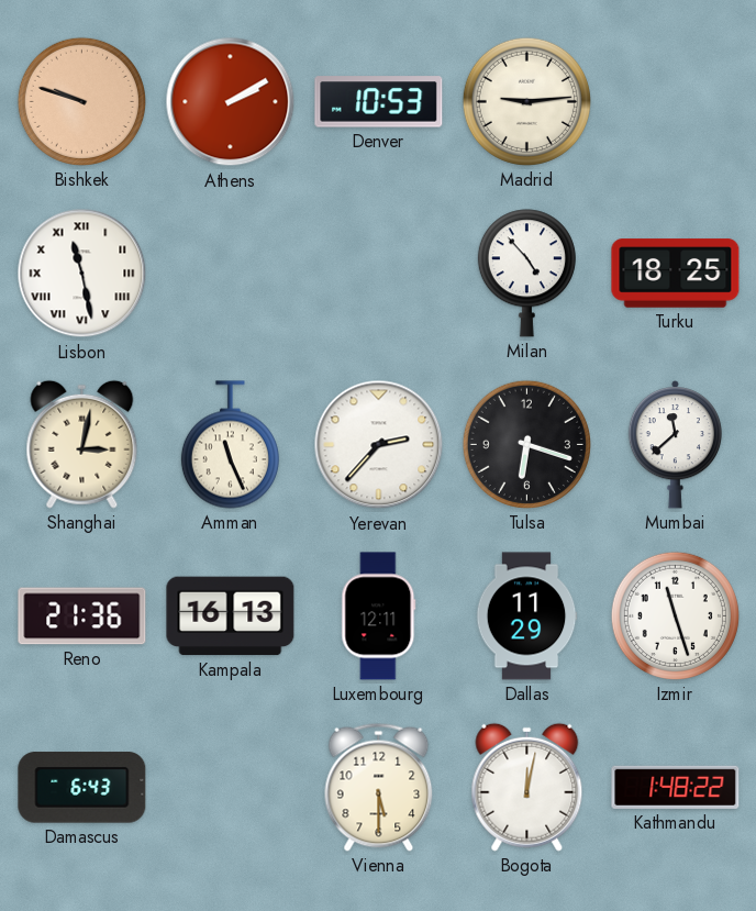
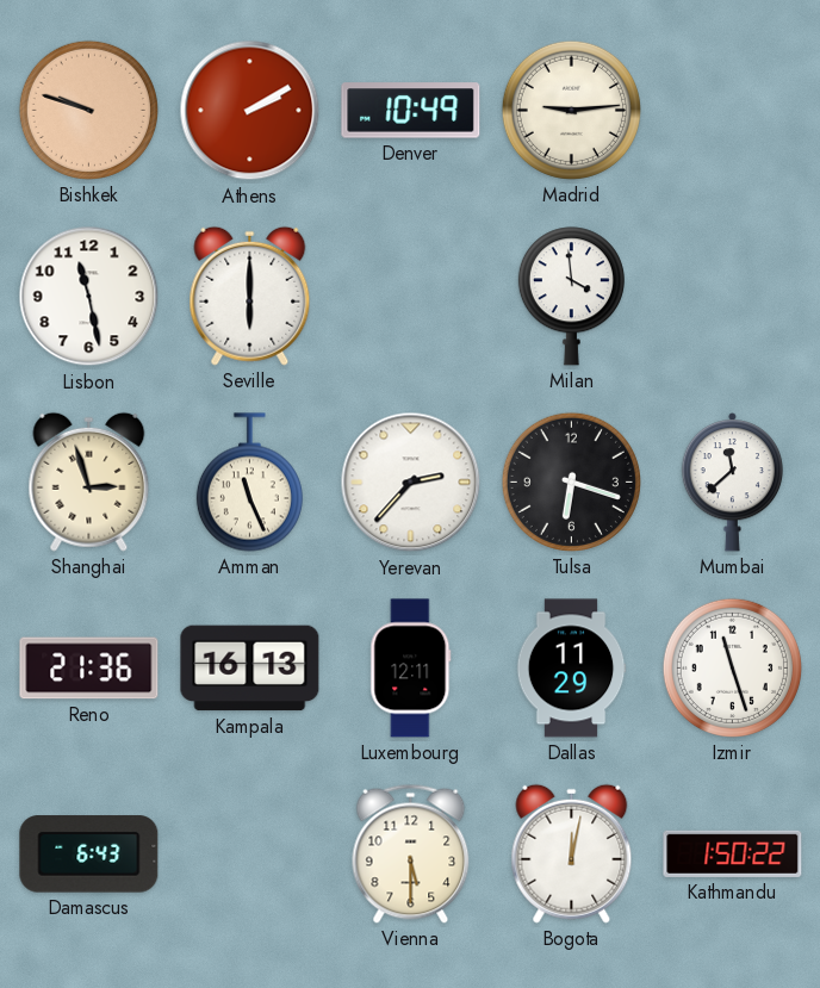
Denver: 10:53 -> 10:49 (411, 111)
Lisbon numerals: Roman -> Arabic (89, 297)
Seville: none -> 6:00 (250, 296)
Milan: 4:53 -> 3:59 (571, 297)
Turku: 18:25 -> none (676, 274)
Shanghai: 3:02 -> 2:57 (89, 481)
Kathmandu: 1:48 -> 1:50 (733, 853)
